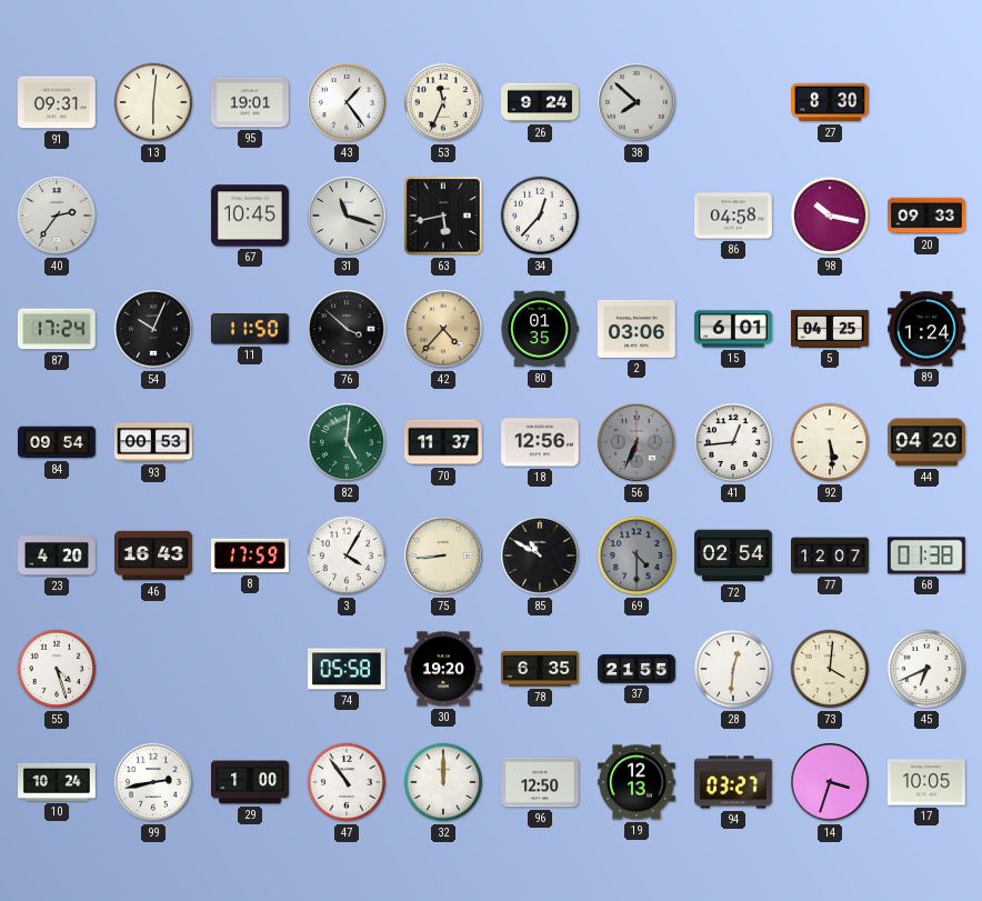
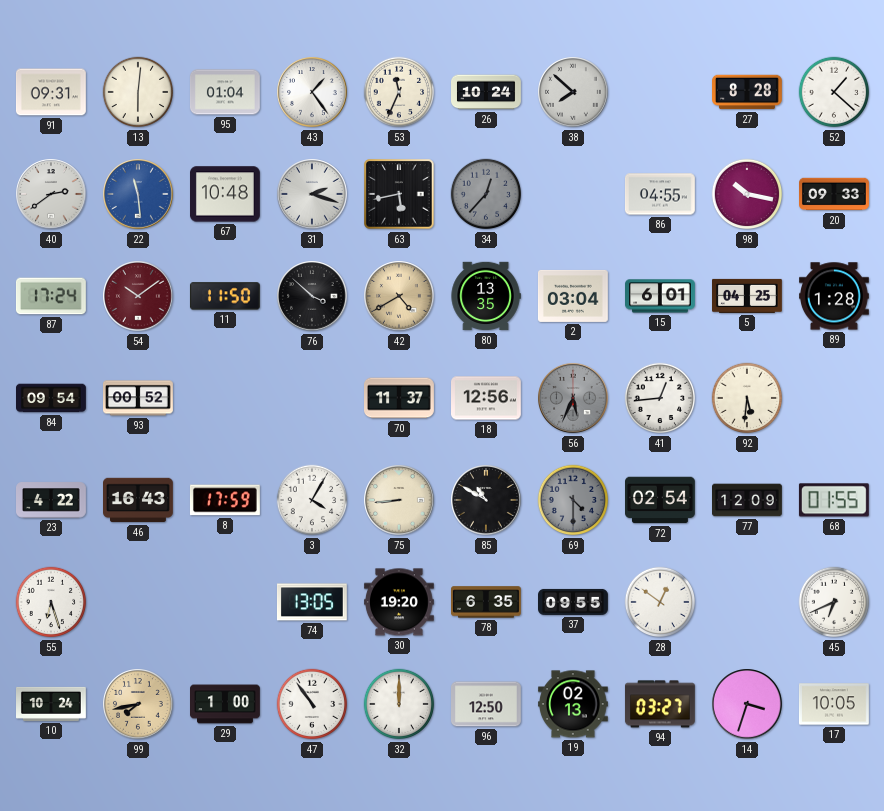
95: 19:01 -> 01:04 (225, 92)
26: 9:24 -> 10:24 (487, 92)
27: 8:30 -> 8:28 (748, 92)
52: none -> 1:22 (834, 92)
40: 2:36 -> 2:39 (51, 194)
22: none -> 11:29 (138, 194)
67: 10:45 -> 10:48 (226, 194)
31: 11:18 -> 2:18 (312, 194)
34 dial: white -> grey (486, 194)
86: 04:58 -> 04:55 (660, 194)
54: 10:04 -> 10:09 (138, 296)
54 dial: black -> burgundy (138, 296)
42: 4:37 -> 4:40 (399, 296)
80: 01:35 -> 13:35 (486, 296)
2: 03:06 -> 03:04 (573, 296)
89: 1:24 -> 1:28 (835, 296)
93: 00:53 -> 00:52 (139, 398)
82: 5:01 -> none (347, 442)
56: 6:34 -> 5:34 (573, 398)
92: 5:29 -> 5:31 (747, 398)
44: 04:20 -> none (928, 442)
23: 4:20 -> 4:22 (52, 500)
77: 12:07 -> 12:09 (748, 500)
68: 01:38 -> 01:55 (834, 500)
55: 4:27 -> 6:27 (51, 602)
74: 05:58 -> 13:05 (312, 602)
37: 21:55 -> 09:55 (574, 602)
28: 12:31 -> 12:51 (660, 602)
73: 4:01 -> none (830, 669)
99: 2:43 -> 7:43 (138, 704)
99 dial: white -> champagne (138, 704)
19: 12:13 -> 02:13 (573, 704)
